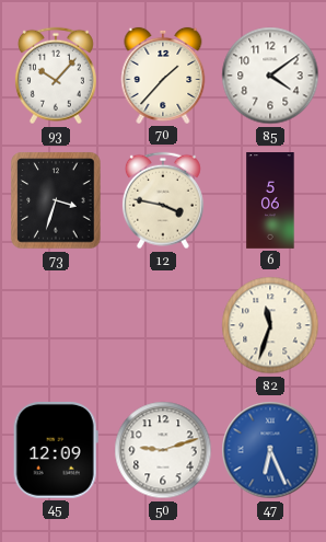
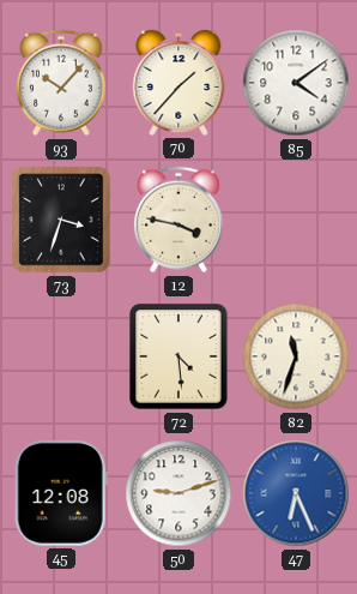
6: 5:06 -> none (270, 200)
72: none -> 4:29 (179, 356)
45: 12:09 -> 12:08 (61, 493)
